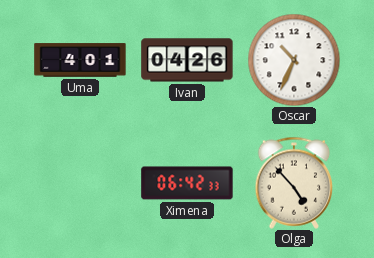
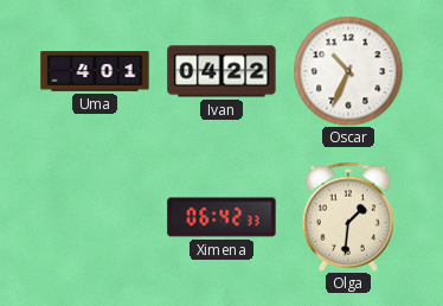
Ivan: 04:26 -> 04:22 (221, 71)
Olga: 4:53 -> 1:31 (348, 217)
